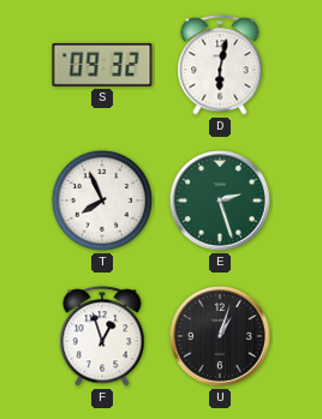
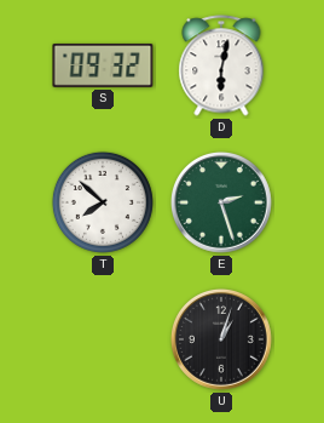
T: 7:56 -> 7:52 (103, 202)
F: 12:57 -> none (102, 336)
